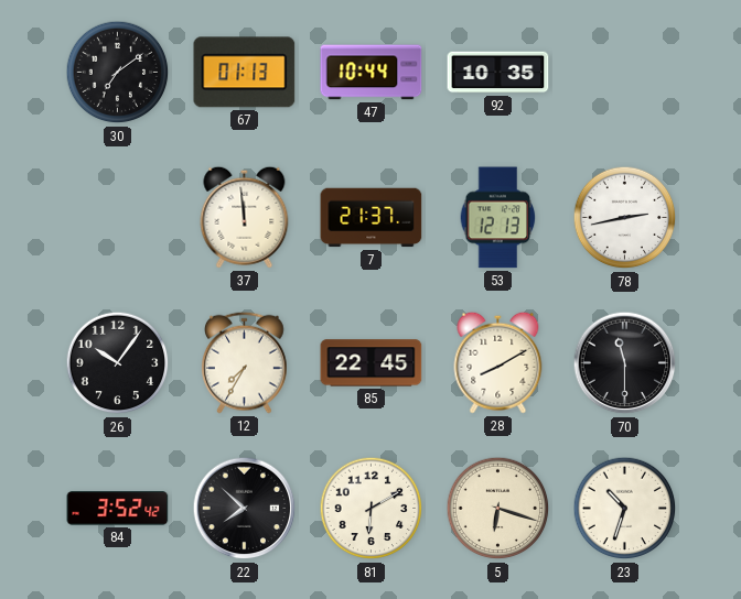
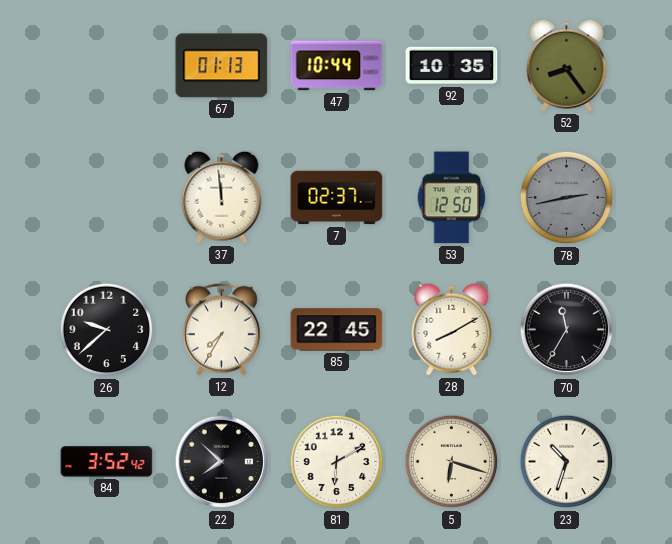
30: 7:09 -> none (118, 73)
52: none -> 8:24 (567, 65)
7: 21:37 -> 02:37 (337, 198)
53: 12:13 -> 12:50 (452, 198)
78 dial: white -> grey (567, 198)
26: 10:06 -> 9:38 (107, 330)
70: 11:30 -> 11:35 (567, 330)
